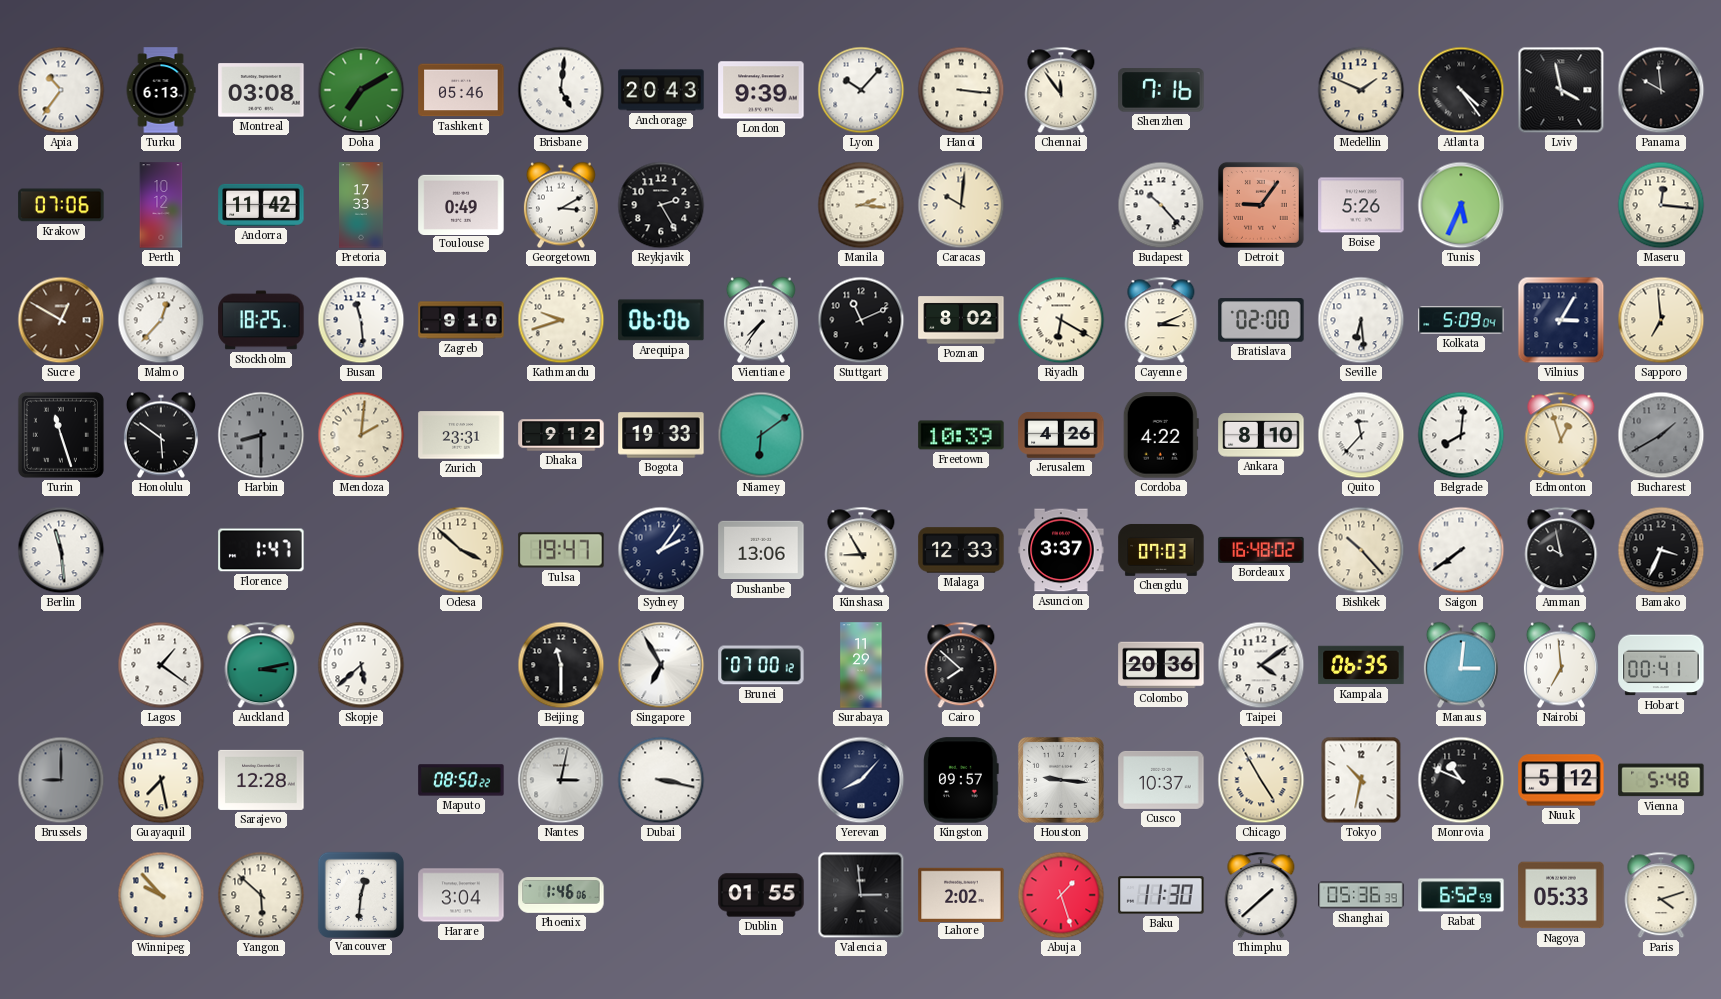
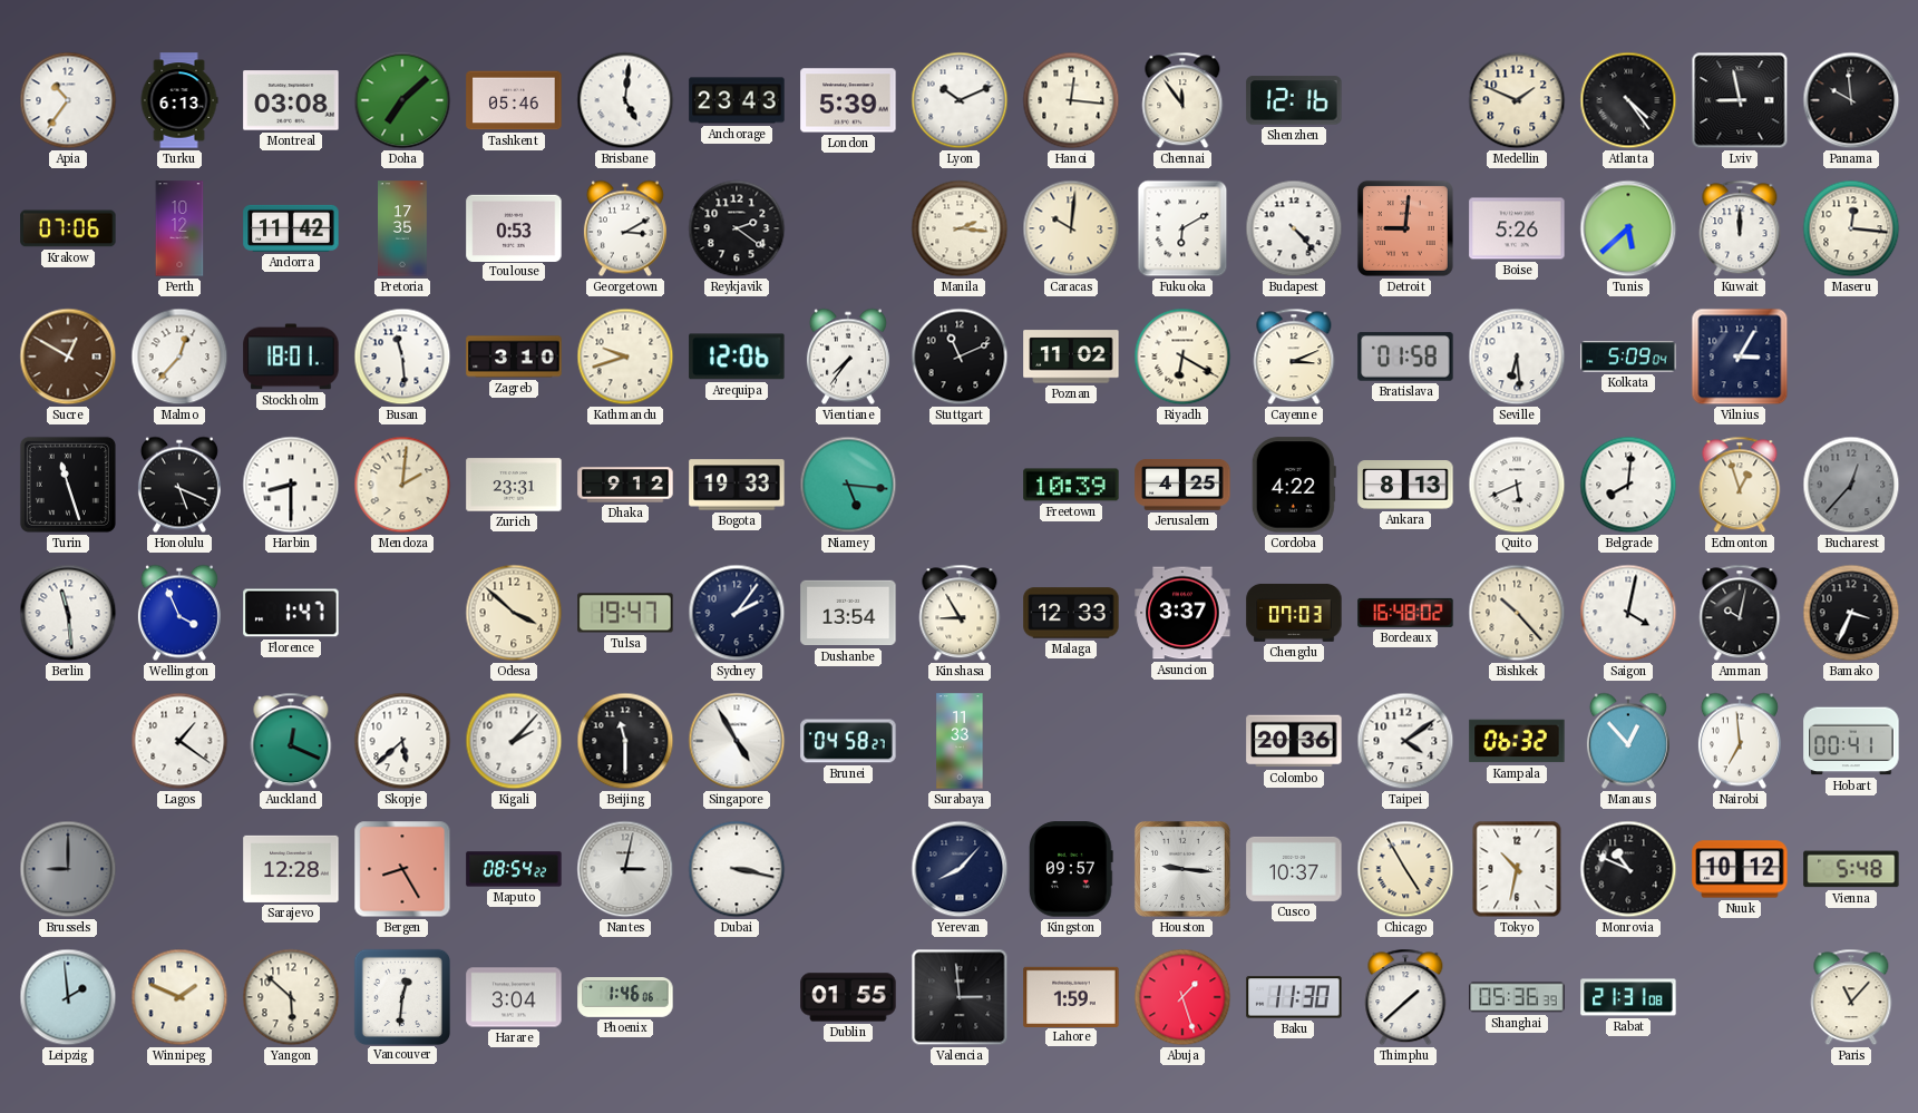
Doha: 7:10 -> 7:08 (402, 100)
Anchorage: 20:43 -> 23:43 (737, 100)
London: 9:39 -> 5:39 (848, 100)
Lyon: 10:07 -> 10:11 (960, 100)
Hanoi: 3:16 -> 12:16 (1071, 100)
Shenzhen: 7:16 -> 12:16 (1294, 100)
Lviv: 3:58 -> 8:58 (1740, 100)
Pretoria: 17:33 -> 17:35 (403, 228)
Toulouse: 0:49 -> 0:53 (514, 227)
Reykjavik: 2:25 -> 2:21 (737, 228)
Fukuoka: none -> 6:10 (1182, 228)
Budapest: 10:23 -> 4:23 (1294, 228)
Detroit: 9:06 -> 9:01 (1405, 228)
Tunis: 5:34 -> 5:38 (1628, 228)
Kuwait: none -> 12:00 (1740, 228)
Stockholm: 18:25 -> 18:01 (291, 357)
Zagreb: 9:10 -> 3:10 (514, 357)
Arequipa: 06:06 -> 12:06 (737, 357)
Poznan: 8:02 -> 11:02 (1071, 357)
Bratislava: 02:00 -> 01:58 (1405, 357)
Sapporo: 6:59 -> none (1661, 320)
Honolulu: 5:51 -> 5:19 (179, 485)
Harbin dial: grey -> white (291, 485)
Niamey: 6:09 -> 5:16 (848, 485)
Jerusalem: 4:26 -> 4:25 (1182, 486)
Ankara: 8:10 -> 8:13 (1405, 485)
Quito: 11:37 -> 5:41 (1517, 485)
Bucharest: 1:40 -> 12:37 (1851, 485)
Wellington: none -> 3:56 (179, 613)
Dushanbe: 13:06 -> 13:54 (848, 613)
Saigon: 7:39 -> 4:02 (1628, 613)
Amman: 9:58 -> 10:02 (1740, 613)
Auckland: 3:13 -> 12:19 (291, 741)
Kigali: none -> 2:07 (514, 741)
Singapore: 6:55 -> 4:55 (737, 741)
Brunei: 07:00 -> 04:58 (848, 741)
Surabaya: 11:29 -> 11:33 (960, 741)
Cairo: 7:52 -> none (961, 665)
Kampala: 06:35 -> 06:32 (1517, 741)
Manaus: 3:01 -> 12:53 (1628, 741)
Guayaquil: 7:28 -> none (161, 780)
Bergen: none -> 8:25 (402, 869)
Maputo: 08:50 -> 08:54 (514, 869)
Nuuk: 5:12 -> 10:12 (1740, 869)
Leipzig: none -> 1:59 (68, 997)
Winnipeg: 9:53 -> 1:49 (179, 997)
Lahore: 2:02 -> 1:59 (1071, 996)
Rabat: 6:52 -> 21:31 (1628, 997)
Nagoya: 05:33 -> none (1561, 895)
Paris: 4:12 -> 11:07 (1851, 997)
